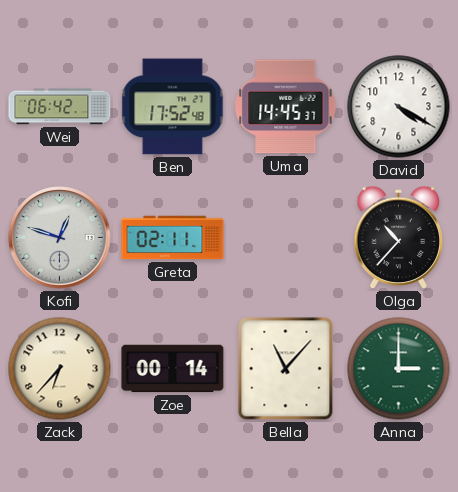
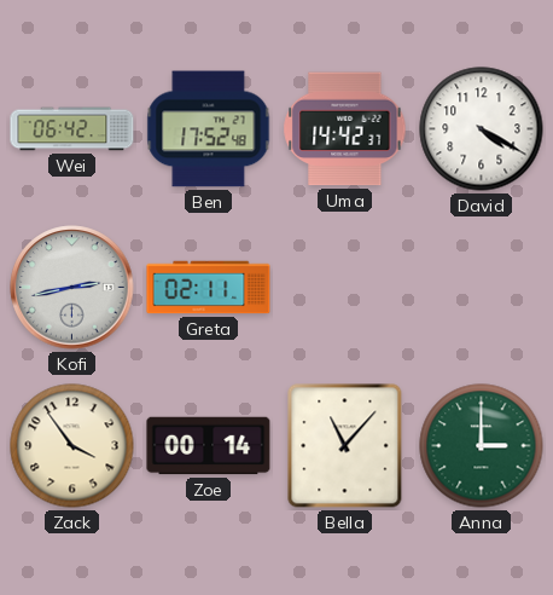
Uma: 14:45 -> 14:42 (345, 129)
Kofi: 12:48 -> 2:43 (72, 288)
Olga: 10:37 -> none (399, 238)
Zack: 6:37 -> 3:54 (72, 446)
